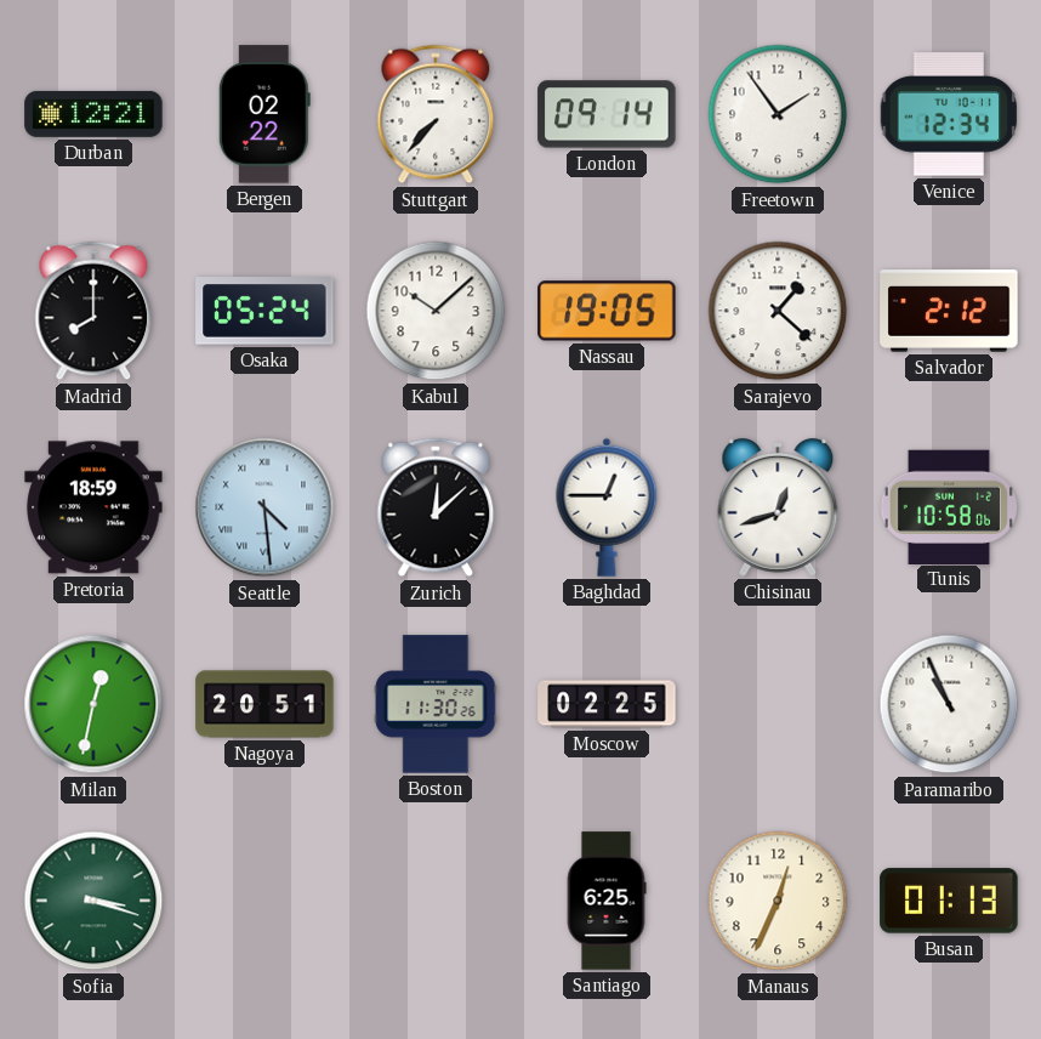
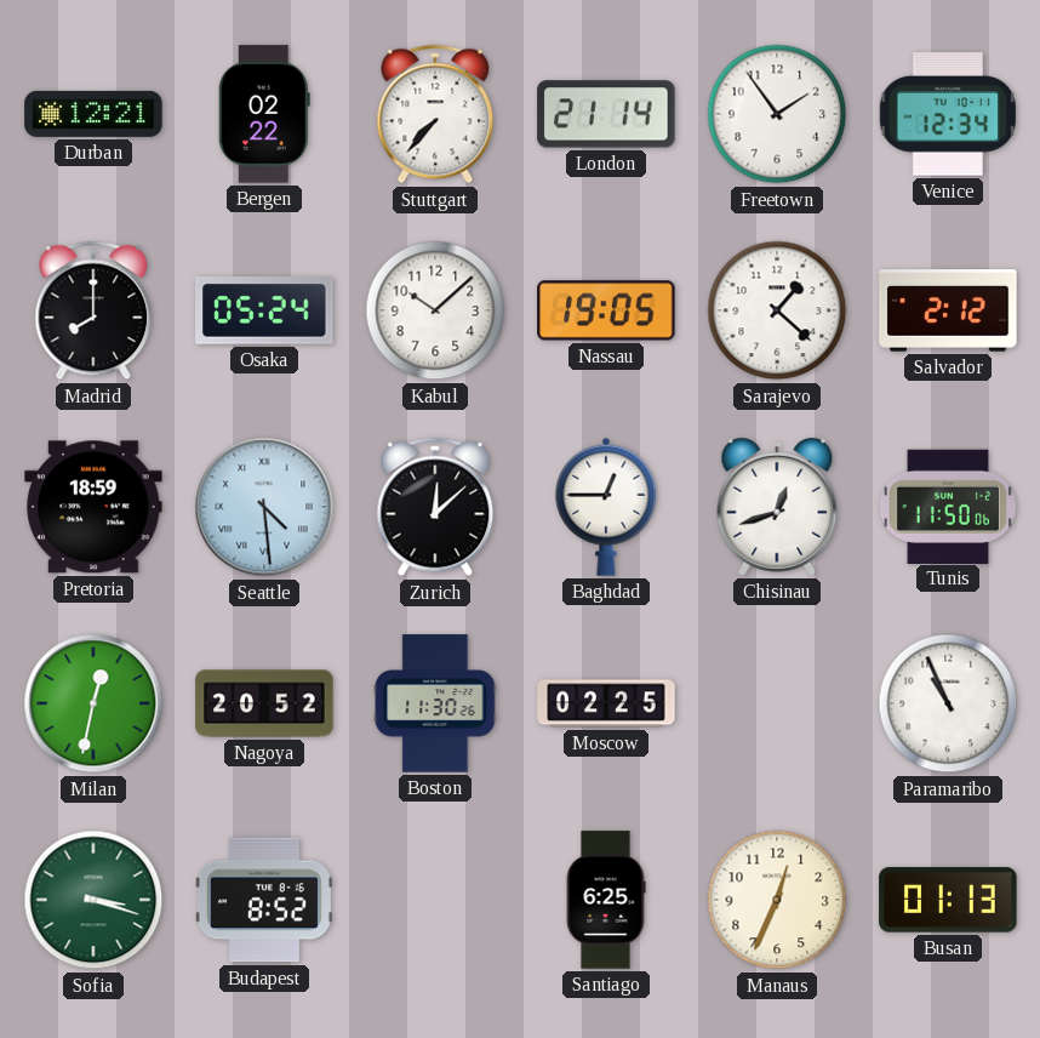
London: 09:14 -> 21:14 (606, 114)
Tunis: 10:58 -> 11:50 (948, 506)
Nagoya: 20:51 -> 20:52 (264, 703)
Budapest: none -> 8:52 (264, 900)
